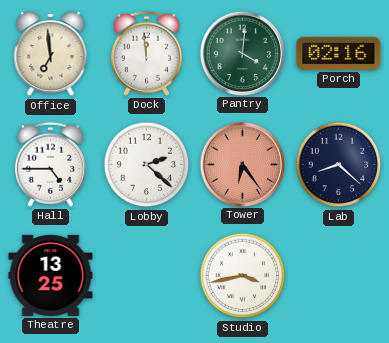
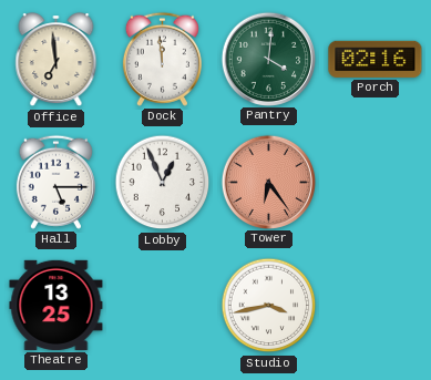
Hall: 4:45 -> 5:15 (55, 182)
Lobby: 2:22 -> 12:56 (163, 183)
Lab: 8:22 -> none (339, 165)
